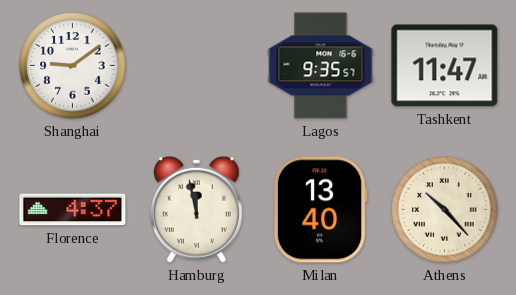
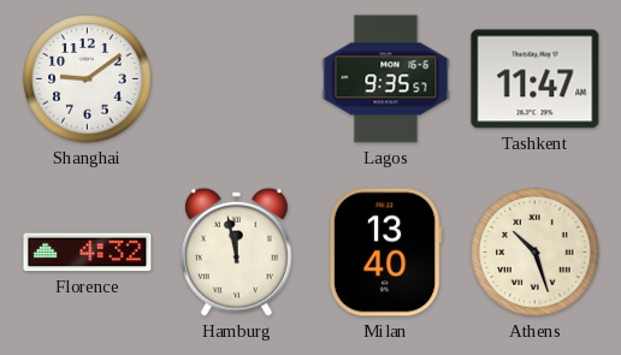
Florence: 4:37 -> 4:32 (88, 253)
Athens: 10:23 -> 10:27 (536, 253)
